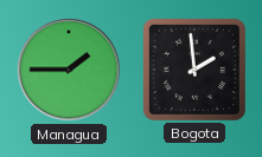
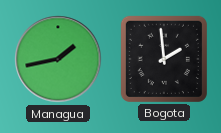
Managua: 1:45 -> 1:43 (58, 59)
